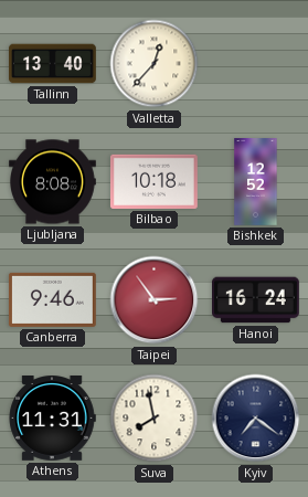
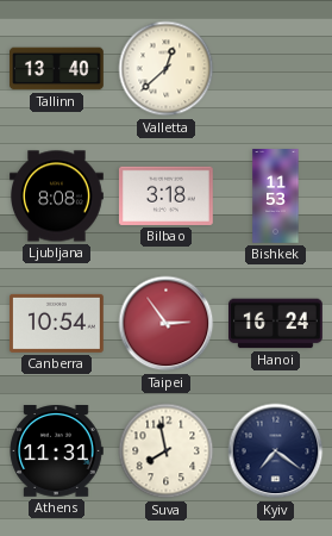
Valletta: 12:37 -> 12:38 (167, 69)
Bilbao: 10:18 -> 3:18 (165, 195)
Bishkek: 12:52 -> 11:53 (276, 197)
Canberra: 9:46 -> 10:54 (56, 323)
